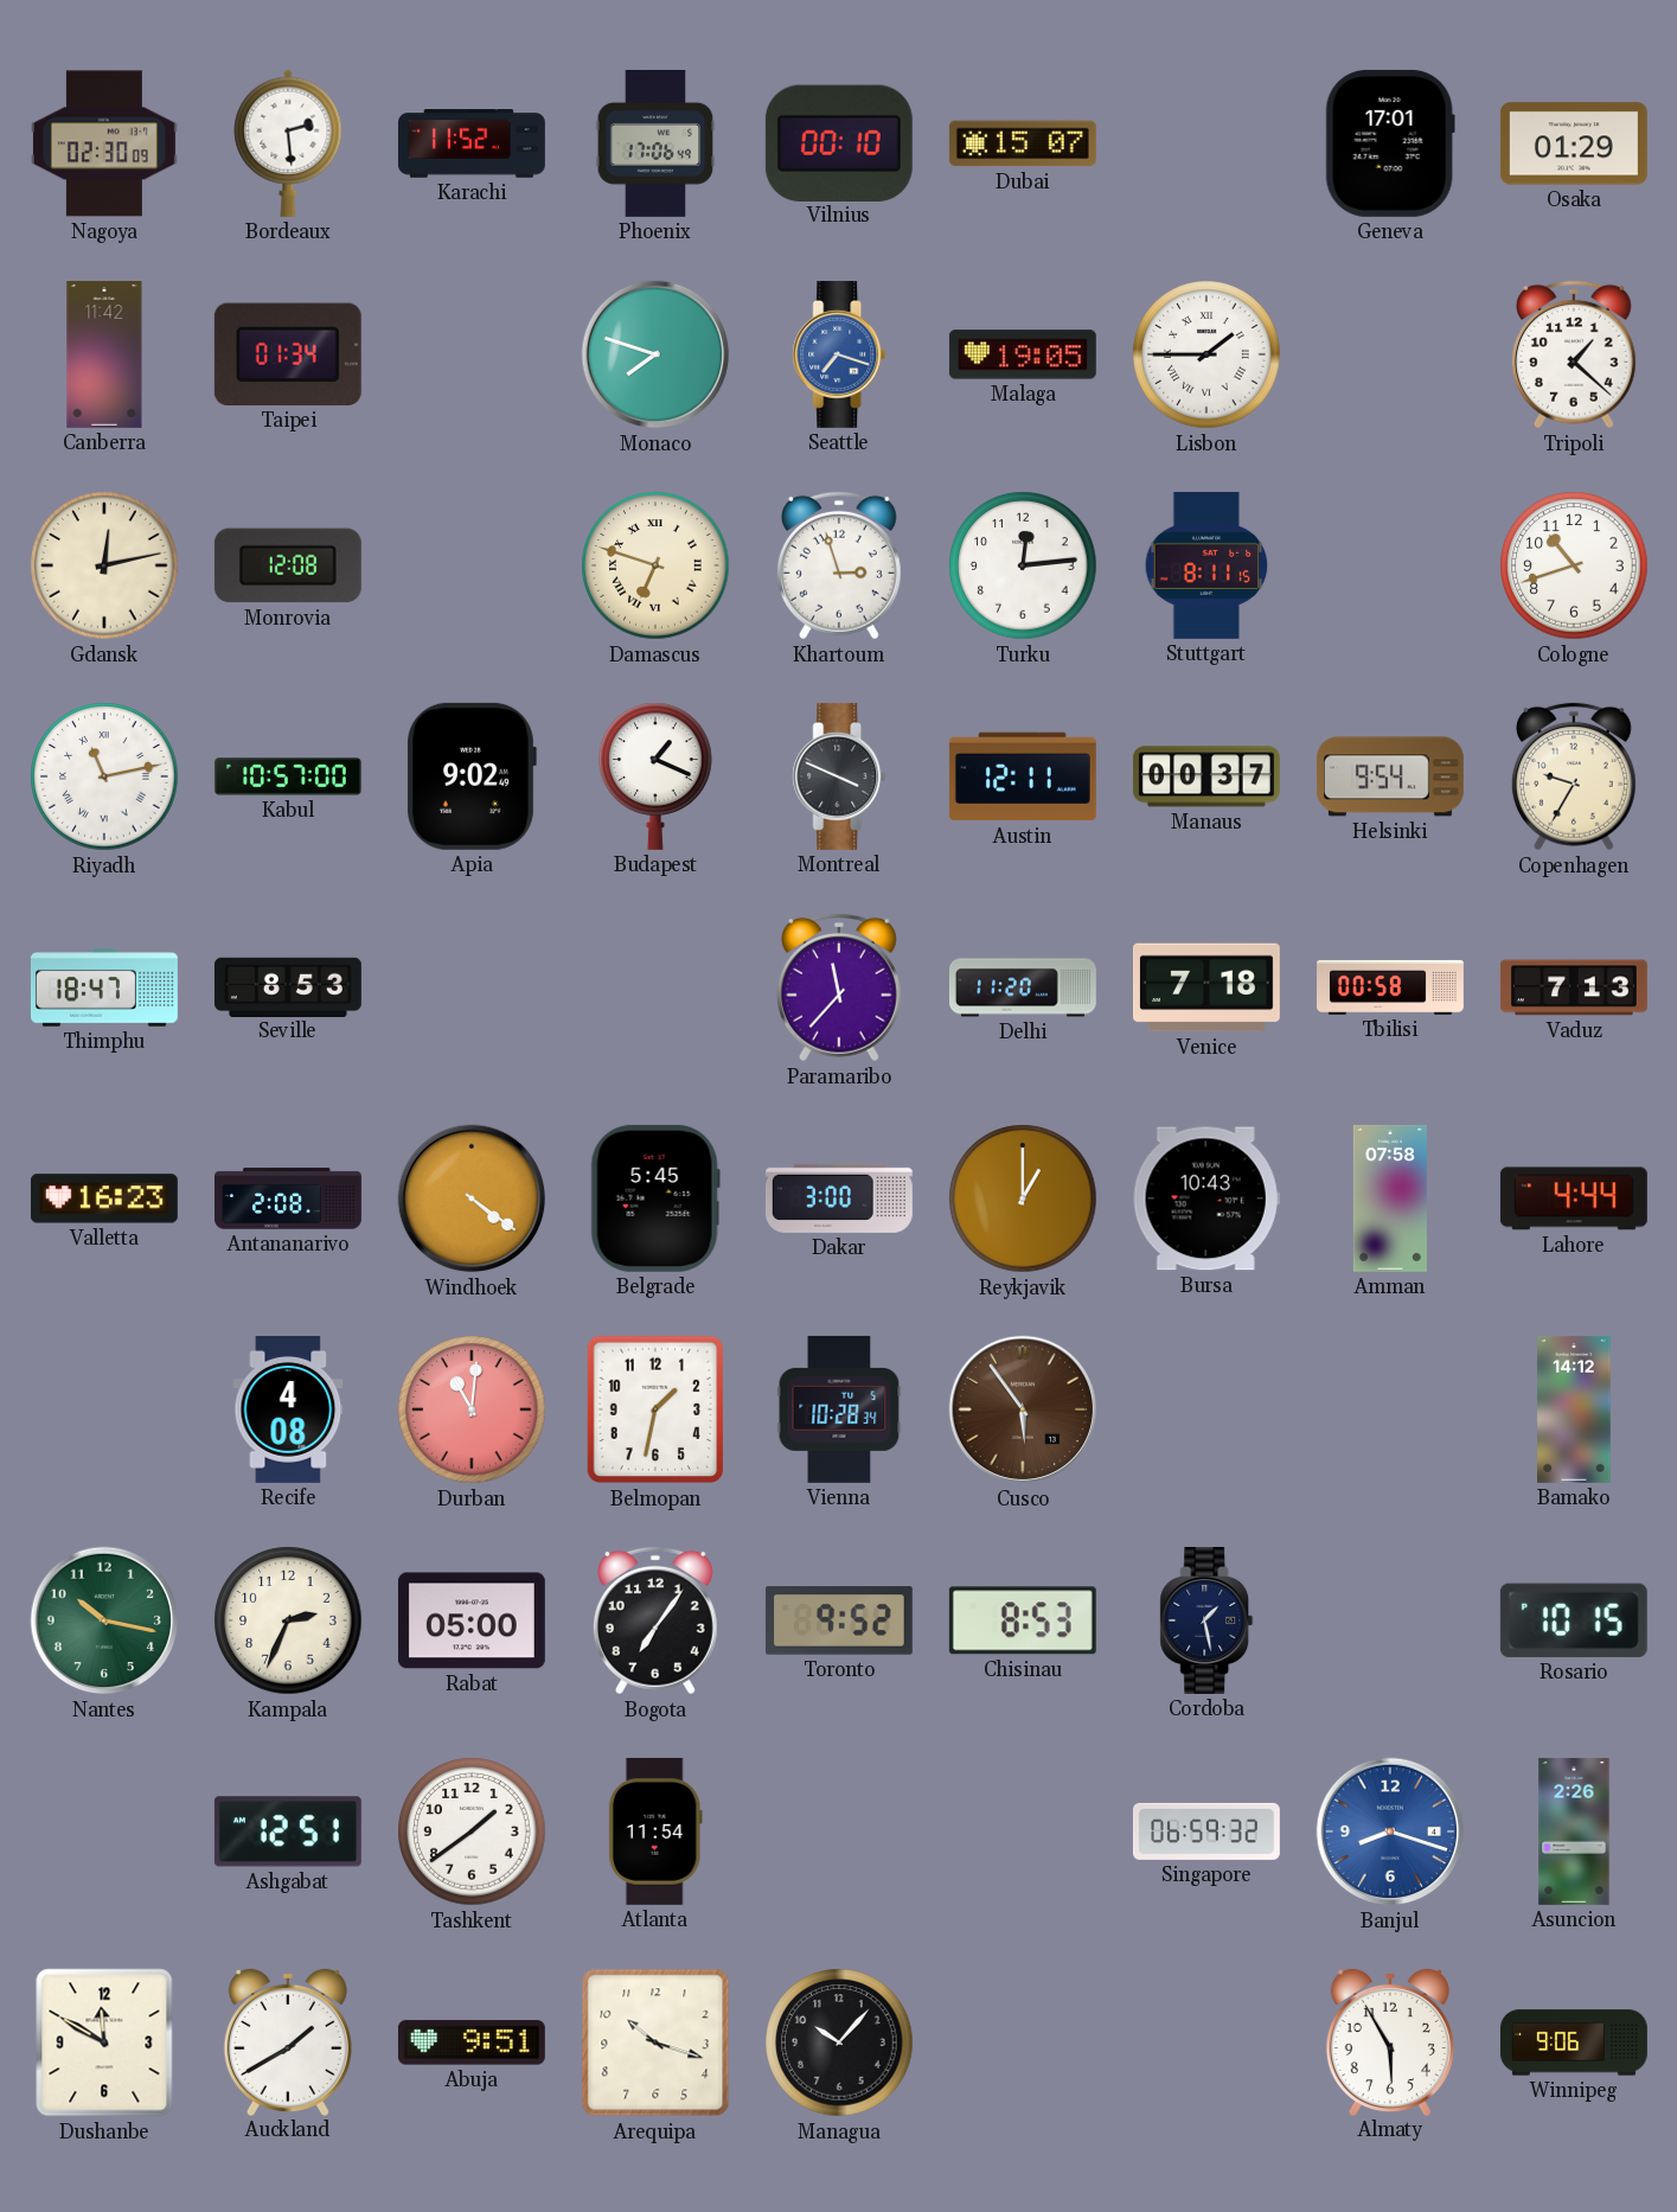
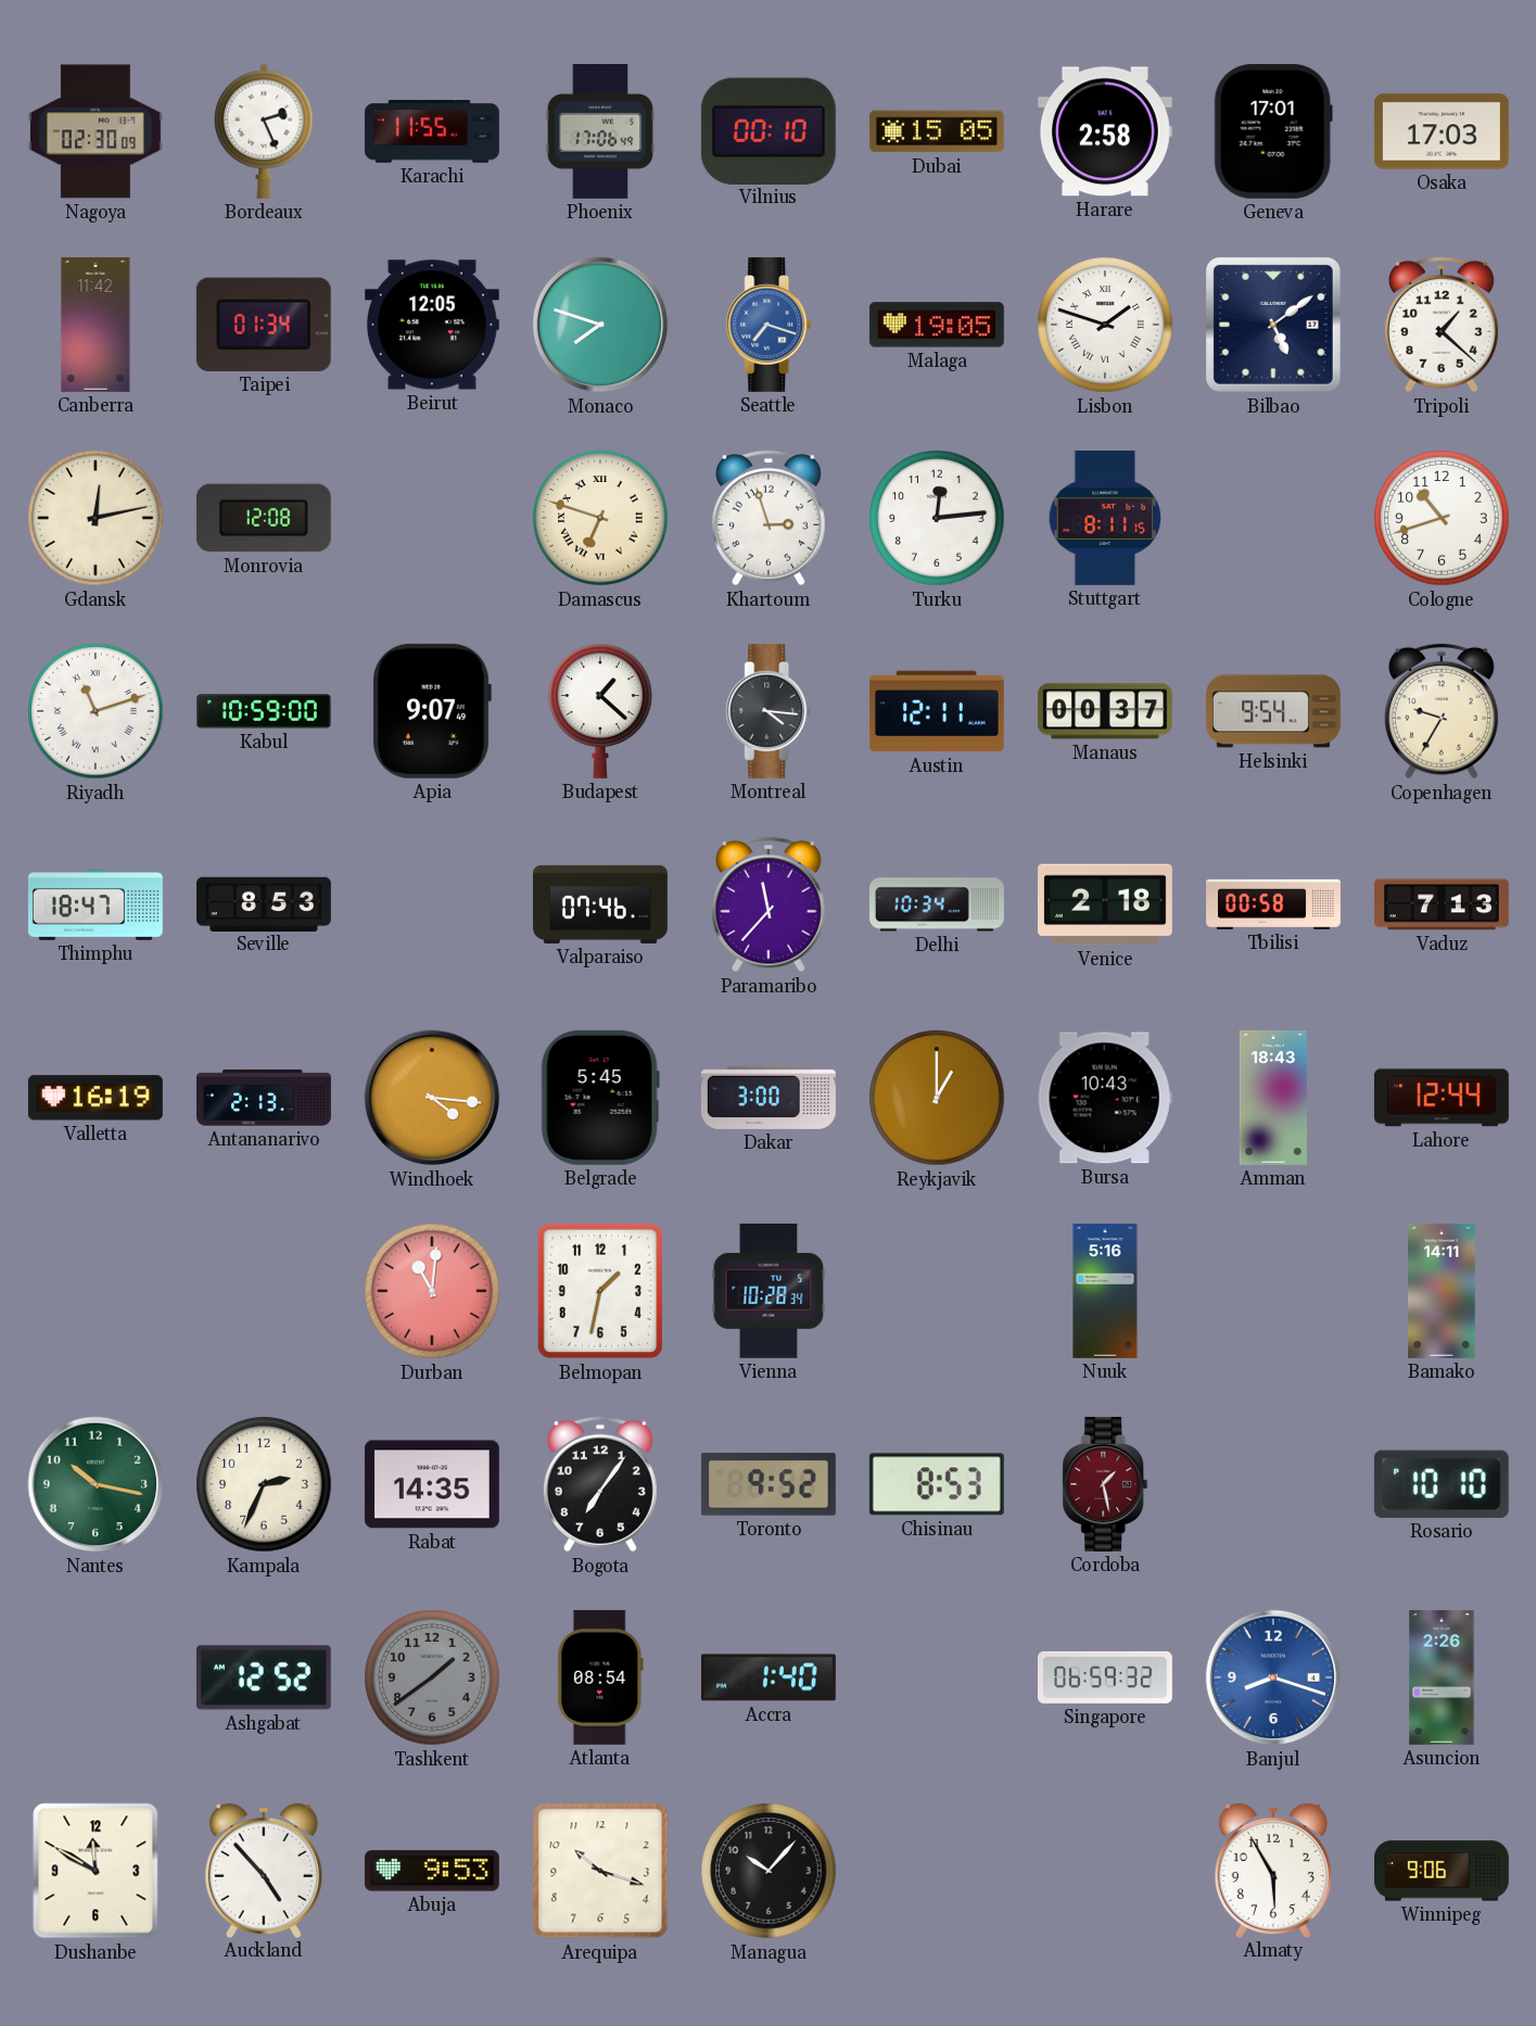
Bordeaux: 2:29 -> 2:26 (264, 131)
Karachi: 11:52 -> 11:55 (432, 131)
Dubai: 15:07 -> 15:05 (937, 131)
Harare: none -> 2:58 (1105, 131)
Osaka: 01:29 -> 17:03 (1442, 131)
Beirut: none -> 12:05 (432, 325)
Lisbon: 1:45 -> 1:48 (1105, 325)
Bilbao: none -> 5:09 (1273, 325)
Riyadh: 11:13 -> 11:12 (96, 711)
Kabul: 10:57 -> 10:59 (264, 711)
Apia: 9:02 -> 9:07 (432, 711)
Budapest: 1:19 -> 1:22 (600, 711)
Montreal: 3:49 -> 4:16 (769, 711)
Valparaiso: none -> 07:46 (600, 904)
Delhi: 11:20 -> 10:34 (937, 904)
Venice: 7:18 -> 2:18 (1105, 904)
Valletta: 16:23 -> 16:19 (96, 1098)
Antananarivo: 2:08 -> 2:13 (265, 1098)
Windhoek: 4:21 -> 4:16 (432, 1098)
Amman: 07:58 -> 18:43 (1273, 1098)
Lahore: 4:44 -> 12:44 (1442, 1098)
Recife: 4:08 -> none (288, 1409)
Cusco: 5:54 -> none (1023, 1409)
Nuuk: none -> 5:16 (1105, 1291)
Bamako: 14:12 -> 14:11 (1442, 1291)
Rabat: 05:00 -> 14:35 (432, 1484)
Cordoba dial: navy -> burgundy (1105, 1484)
Rosario: 10:15 -> 10:10 (1442, 1484)
Ashgabat: 12:51 -> 12:52 (264, 1677)
Tashkent dial: white -> grey (432, 1677)
Atlanta: 11:54 -> 08:54 (600, 1677)
Accra: none -> 1:40 (769, 1677)
Auckland: 1:40 -> 4:53 (264, 1870)
Abuja: 9:51 -> 9:53 (432, 1871)
